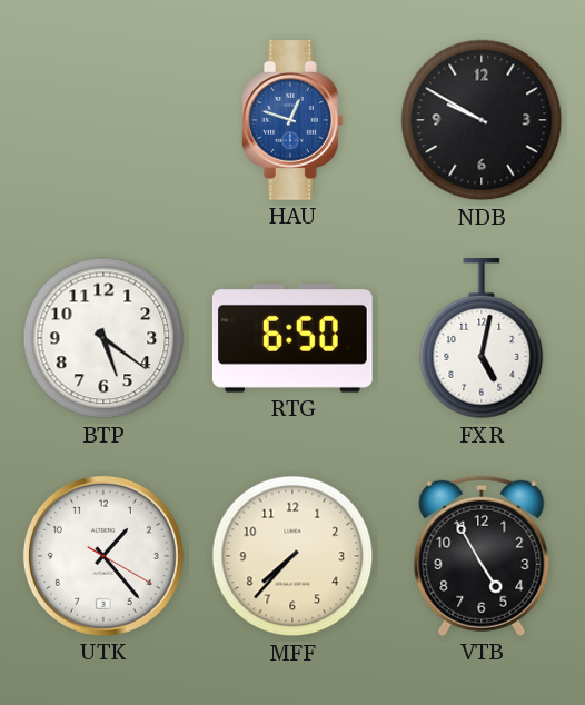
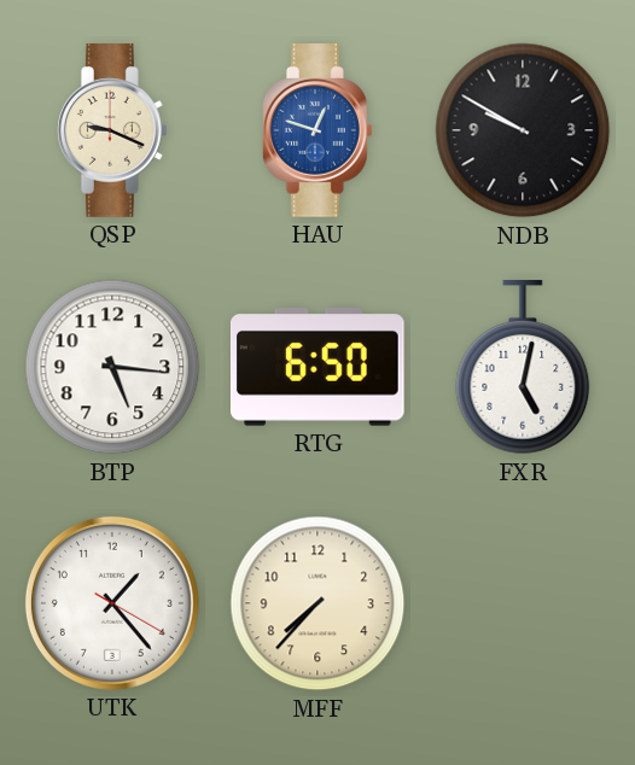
QSP: none -> 9:19 (113, 132)
BTP: 5:21 -> 5:16 (112, 367)
VTB: 4:55 -> none (482, 556)
